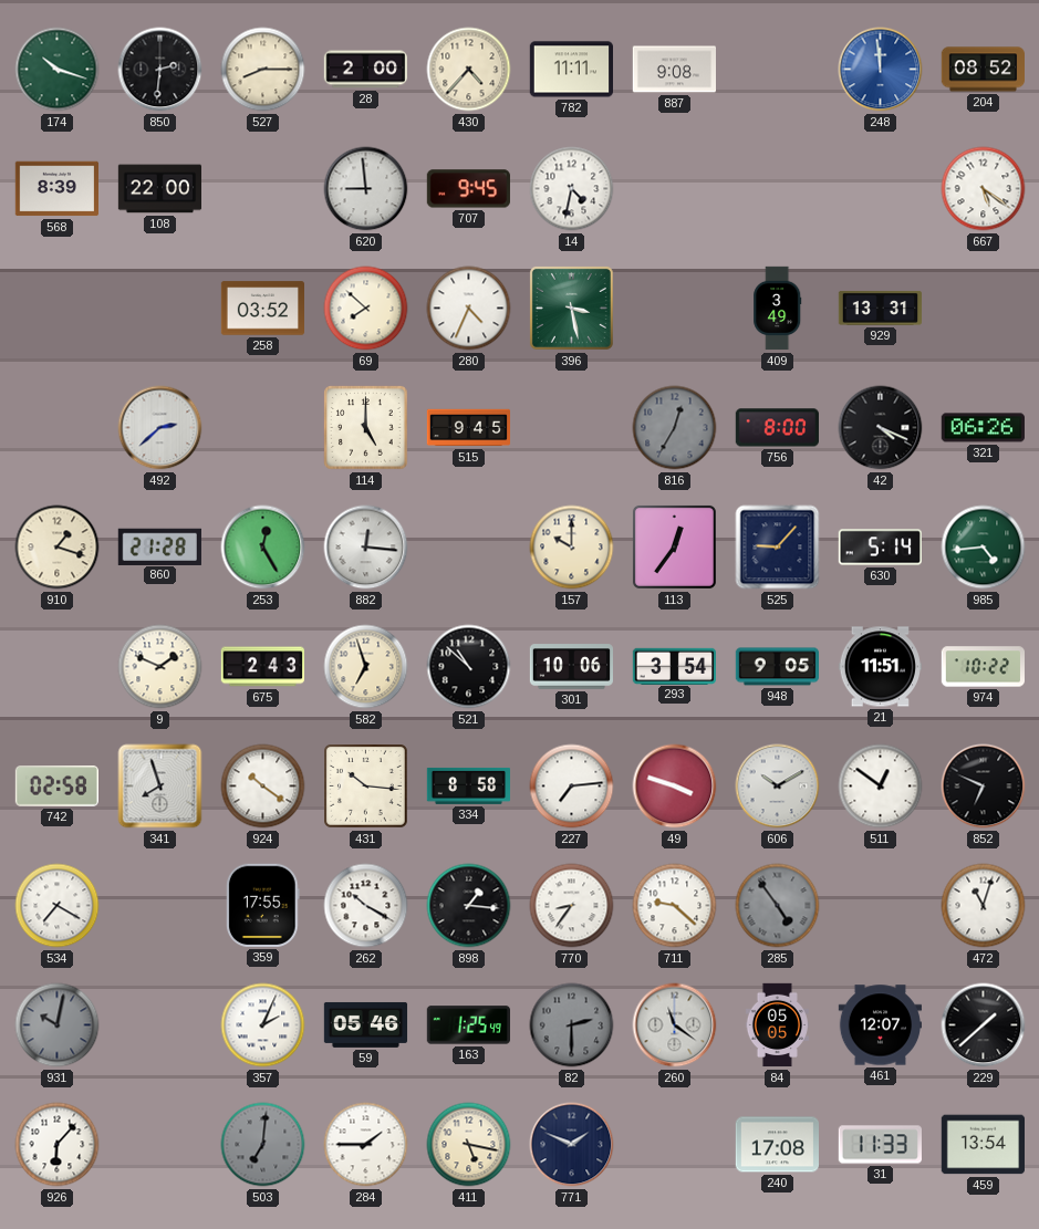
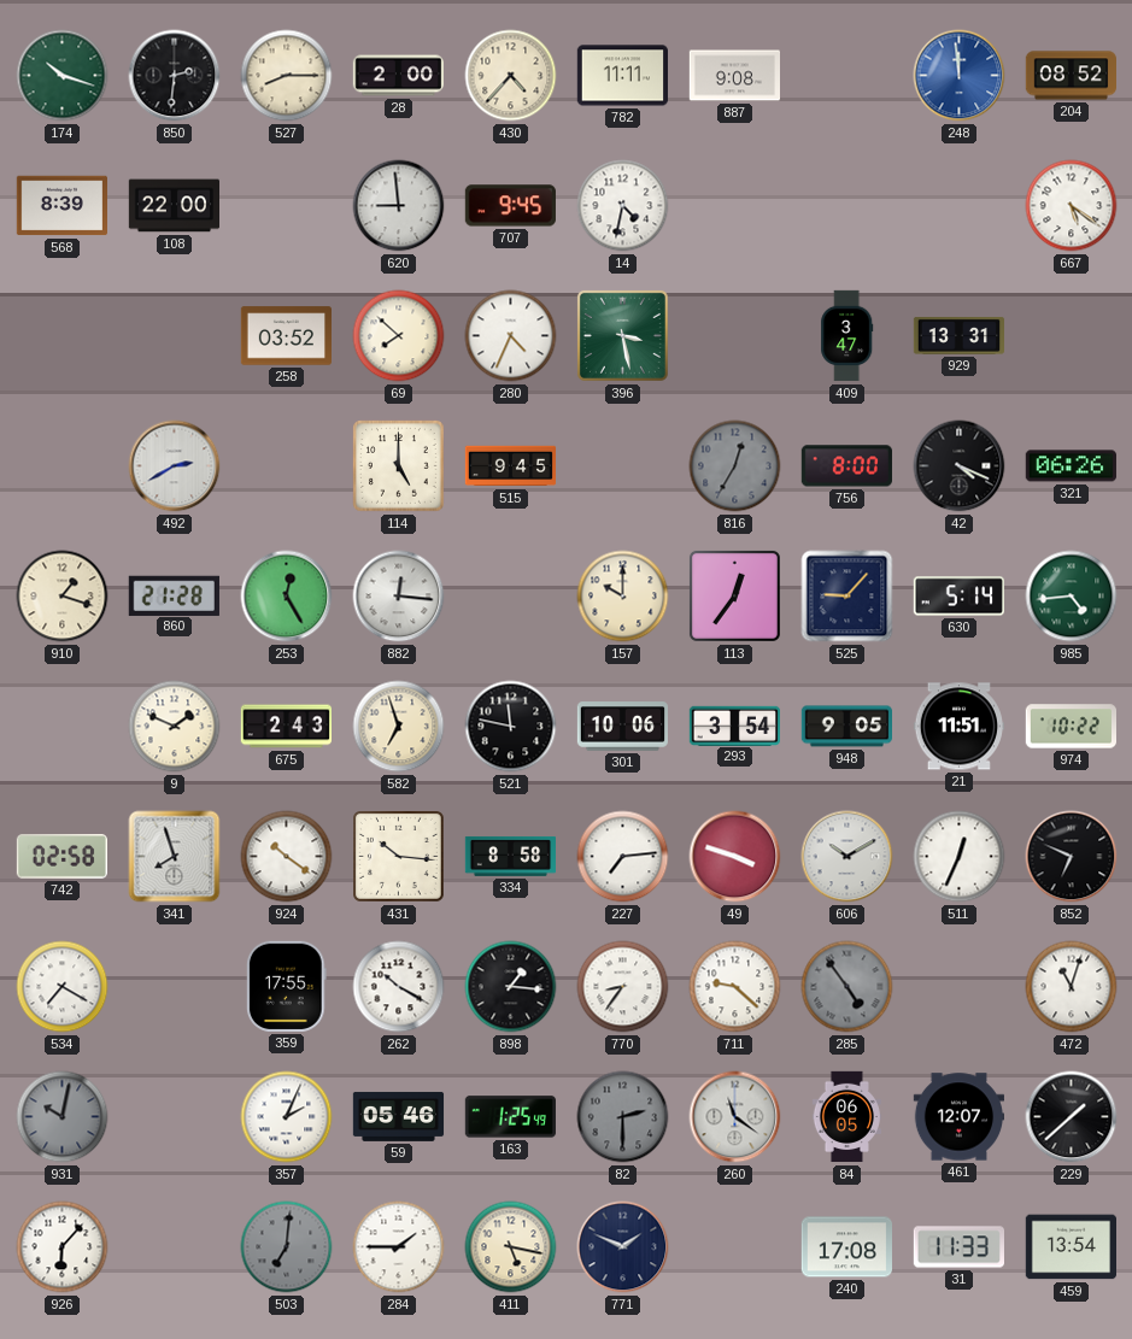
409: 3:49 -> 3:47 (847, 336)
492: 2:38 -> 2:40 (175, 466)
521: 10:52 -> 11:47 (511, 727)
511: 12:51 -> 12:34 (960, 857)
84: 05:05 -> 06:05 (846, 1117)
